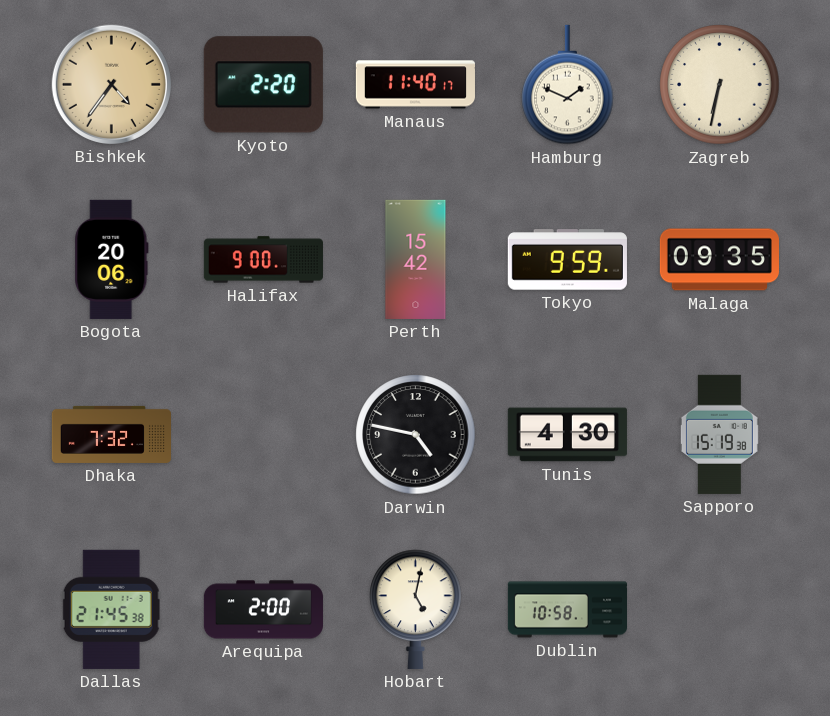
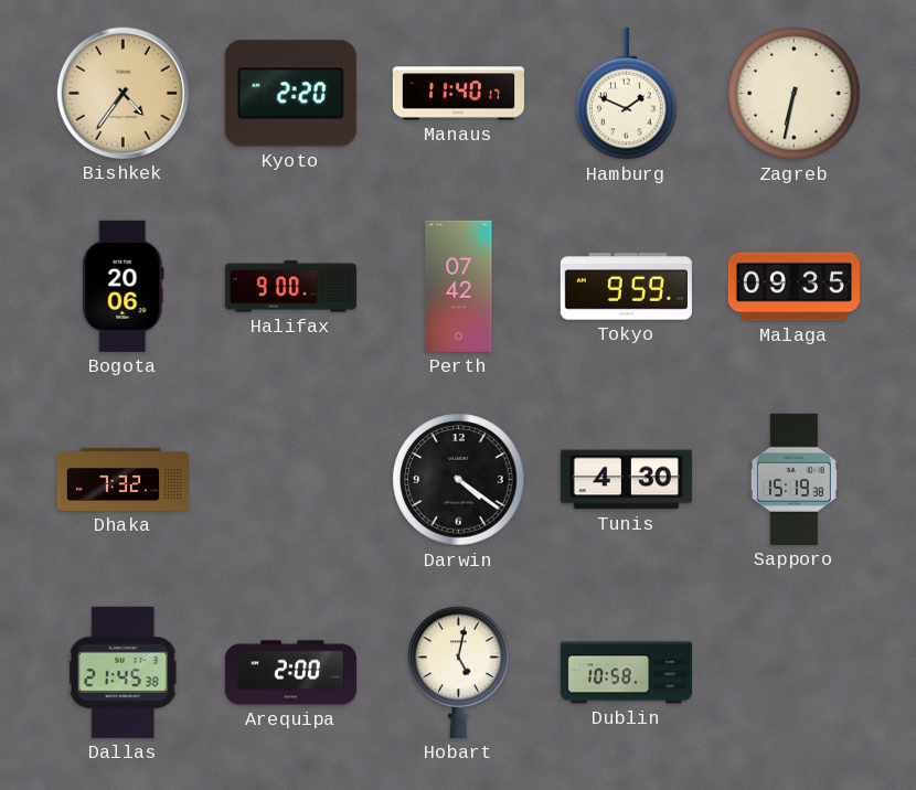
Perth: 15:42 -> 07:42 (459, 286)
Darwin: 4:47 -> 4:21 (459, 480)
